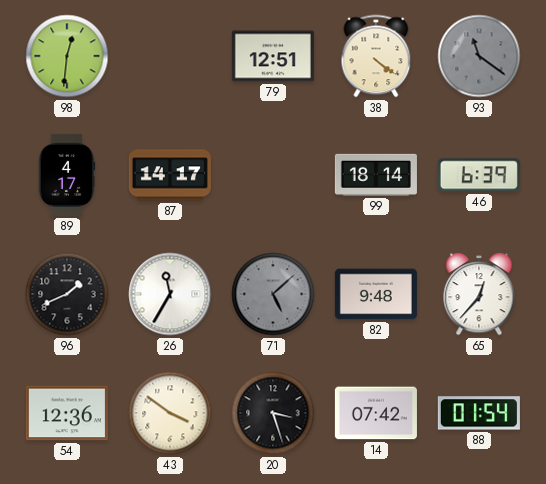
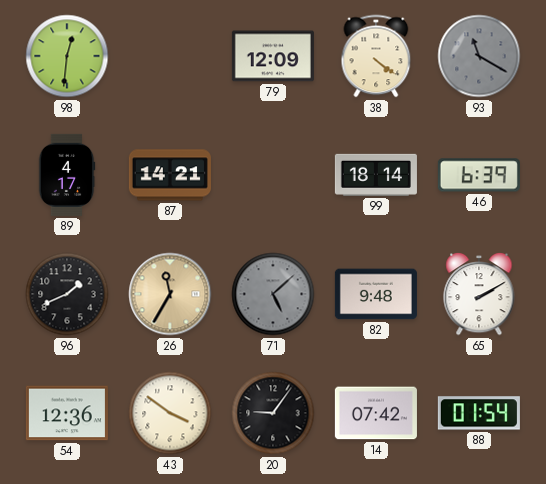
79: 12:51 -> 12:09 (273, 56)
93: 11:21 -> 11:20 (479, 56)
87: 14:17 -> 14:21 (170, 175)
26 dial: white -> champagne (170, 294)
65: 12:37 -> 2:10 (479, 294)
20: 3:27 -> 9:06 (273, 413)
